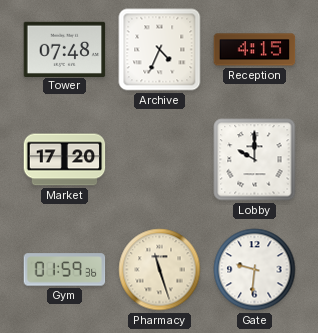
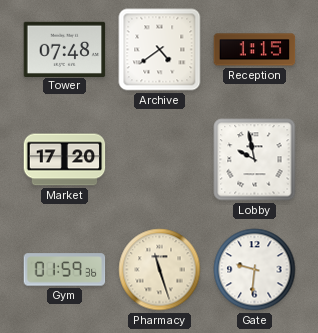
Archive: 4:34 -> 4:39 (160, 50)
Reception: 4:15 -> 1:15 (255, 50)
Lobby: 10:00 -> 9:58 (255, 160)
